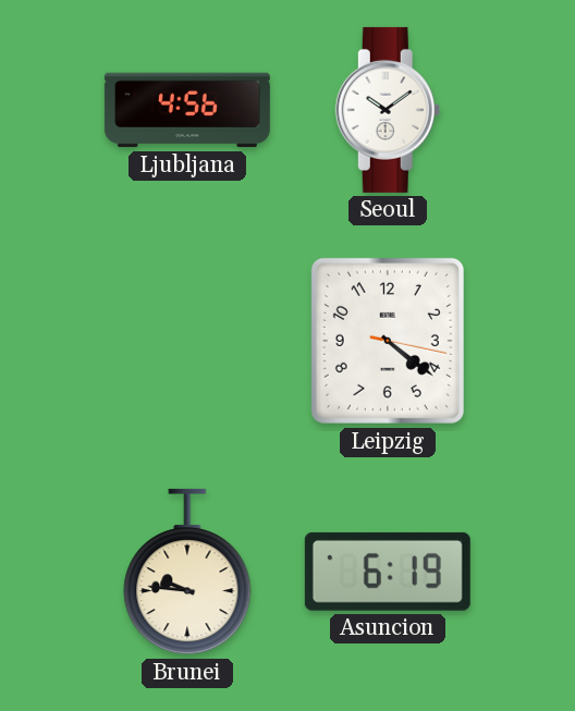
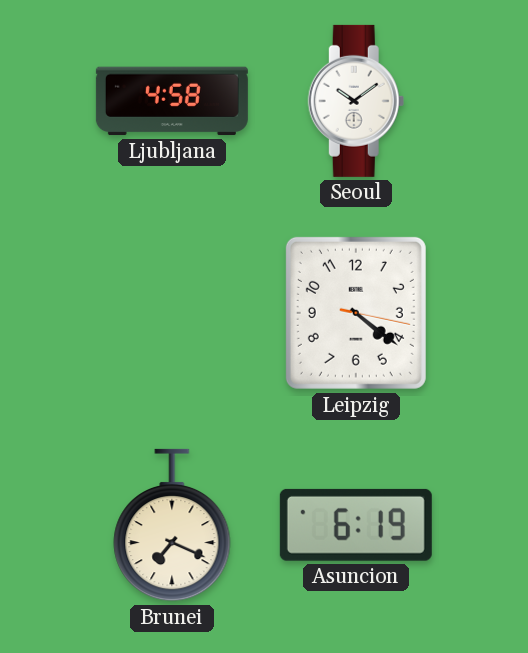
Ljubljana: 4:56 -> 4:58 (172, 101)
Brunei: 9:46 -> 7:19 (172, 525)
